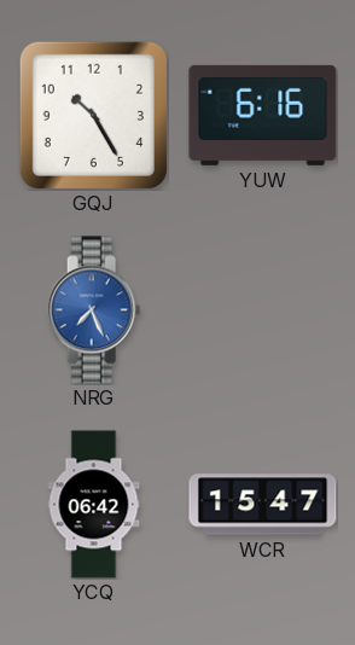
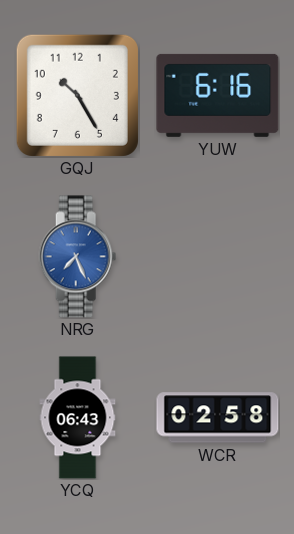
YCQ: 06:42 -> 06:43 (78, 418)
WCR: 15:47 -> 02:58 (218, 418)
